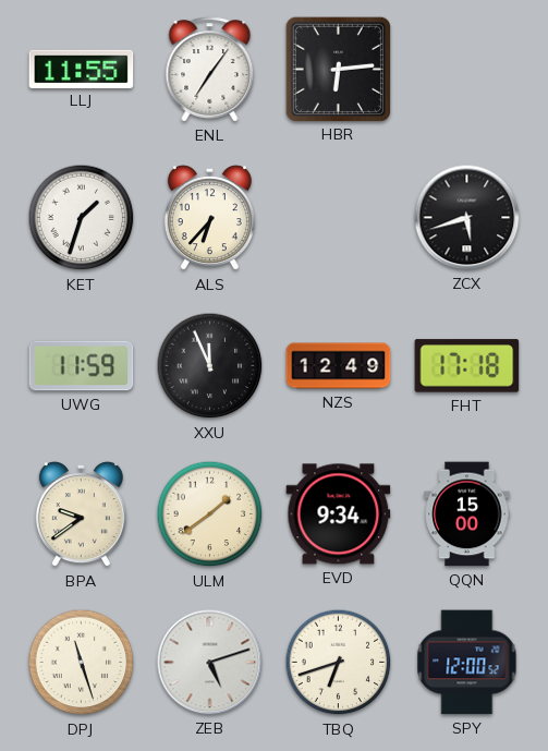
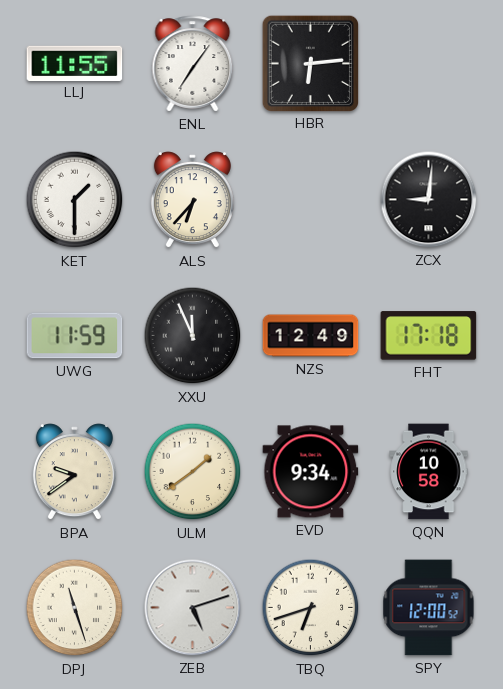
KET: 1:33 -> 1:30 (75, 200)
ZCX: 5:42 -> 9:01 (429, 200)
QQN: 15:00 -> 10:58 (429, 472)
